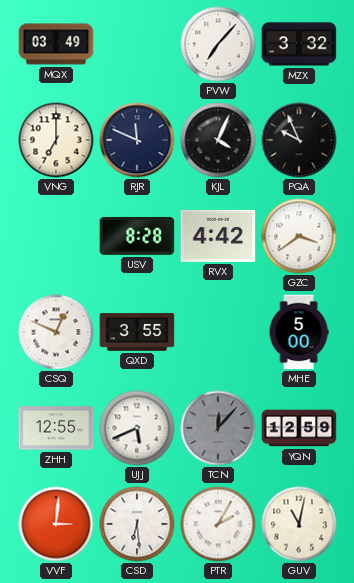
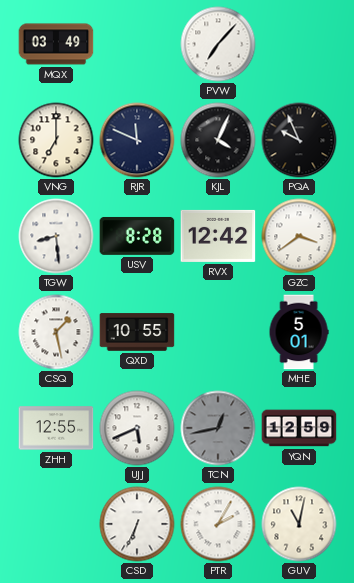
MZX: 3:32 -> none (299, 44)
TGW: none -> 8:29 (56, 236)
RVX: 4:42 -> 12:42 (218, 236)
CSQ: 12:49 -> 1:28 (56, 332)
QXD: 3:55 -> 10:55 (137, 332)
MHE: 5:00 -> 5:01 (299, 332)
TCN: 12:07 -> 12:43 (218, 428)
VVF: 3:01 -> none (56, 524)
CSD: 6:29 -> 6:34 (137, 524)
